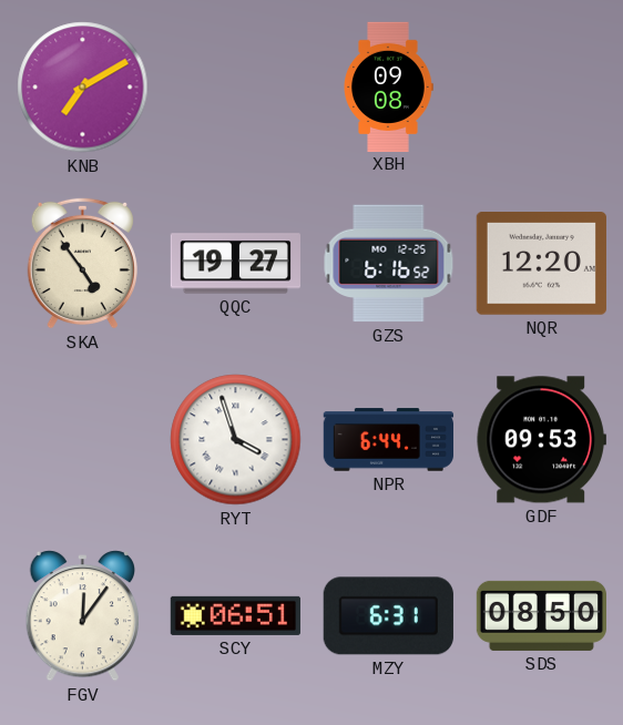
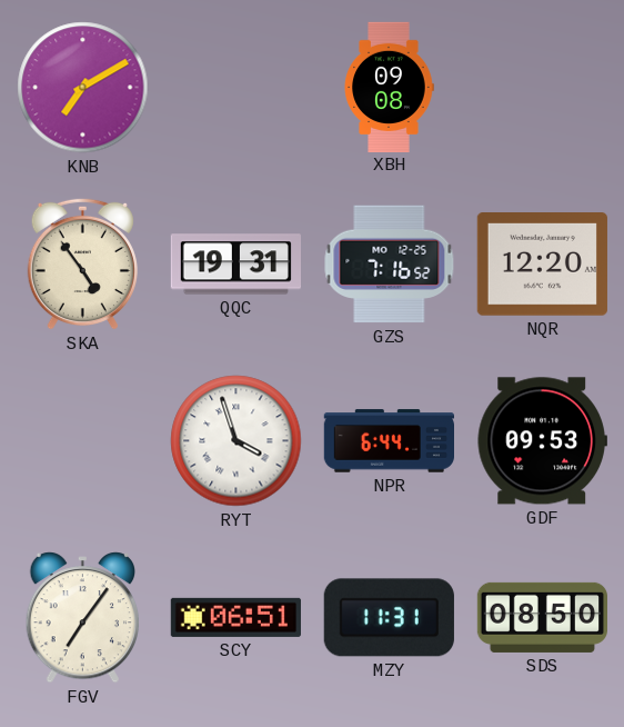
QQC: 19:27 -> 19:31 (235, 265)
GZS: 6:16 -> 7:16 (390, 265)
FGV: 12:06 -> 7:06 (82, 618)
MZY: 6:31 -> 11:31 (389, 618)
